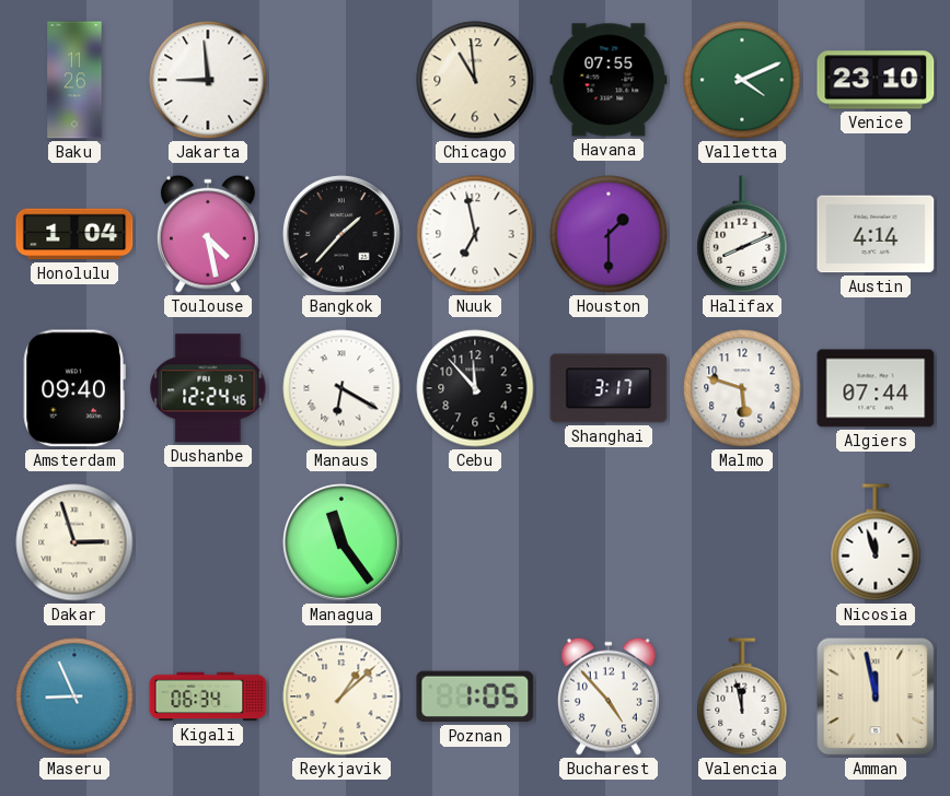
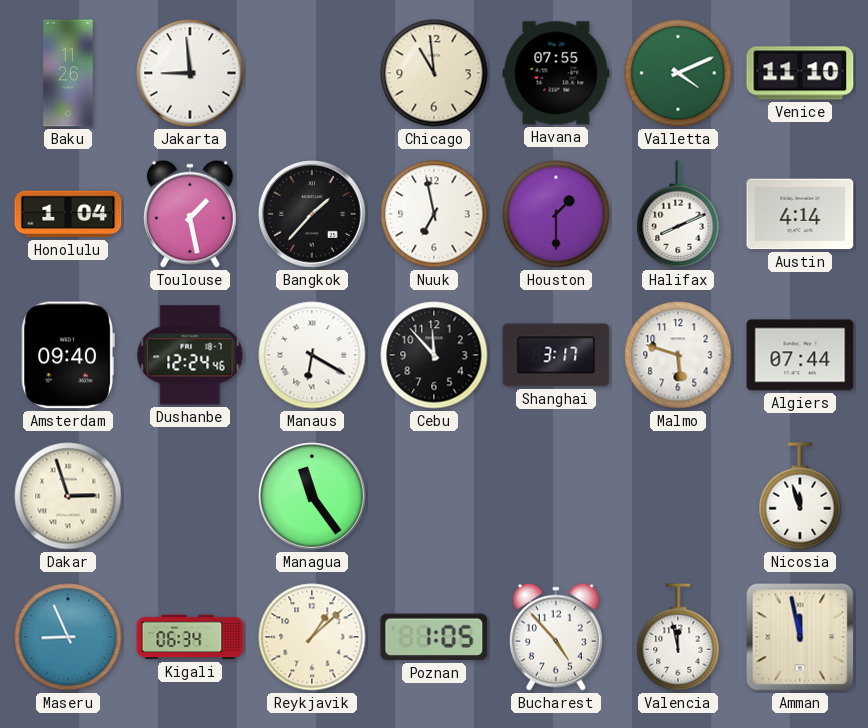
Venice: 23:10 -> 11:10 (800, 73)
Toulouse: 4:28 -> 1:28 (190, 214)
